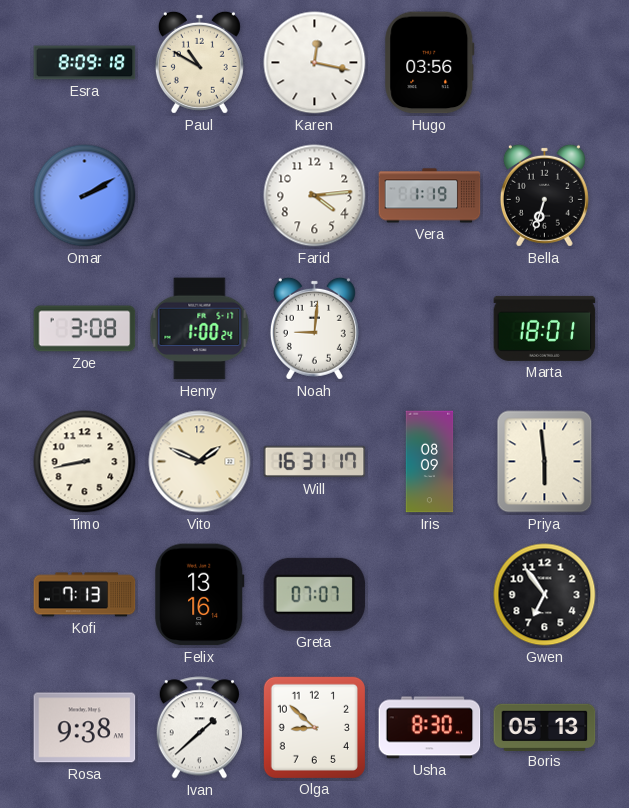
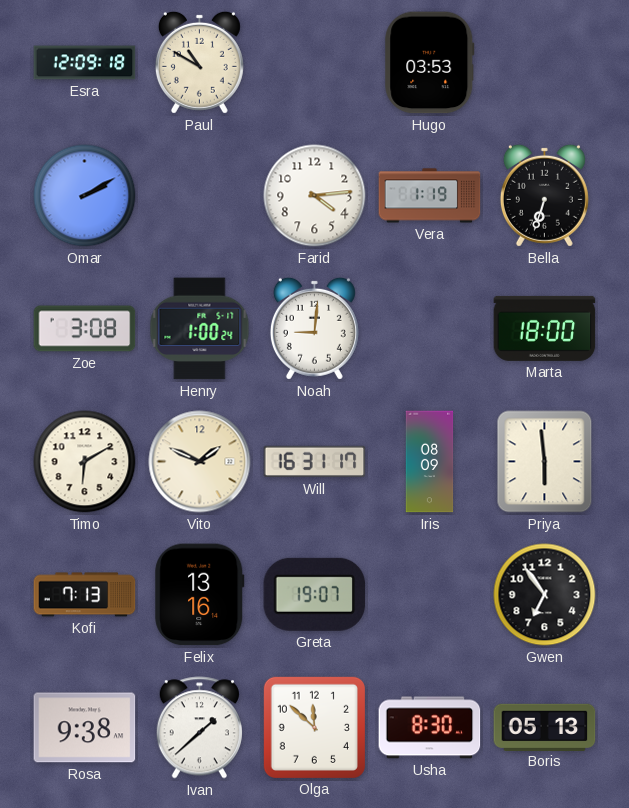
Esra: 8:09 -> 12:09 (85, 63)
Karen: 12:17 -> none (315, 63)
Hugo: 03:56 -> 03:53 (430, 63)
Marta: 18:01 -> 18:00 (545, 328)
Timo: 8:43 -> 6:10 (85, 462)
Greta: 07:07 -> 19:07 (315, 594)
Olga: 8:52 -> 11:52 (314, 727)
